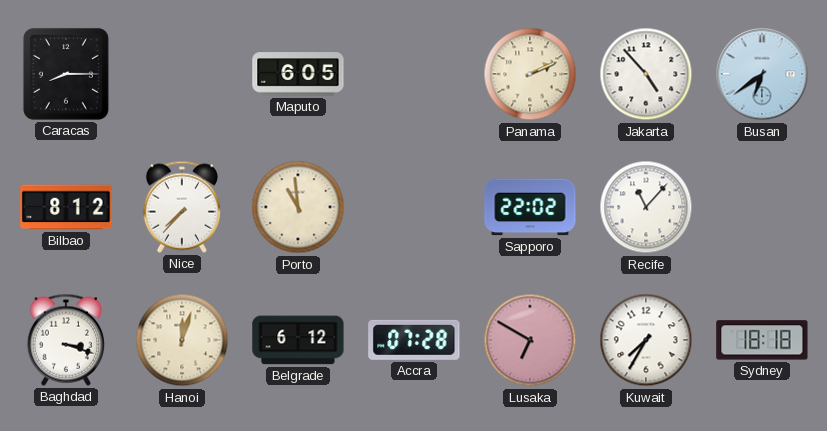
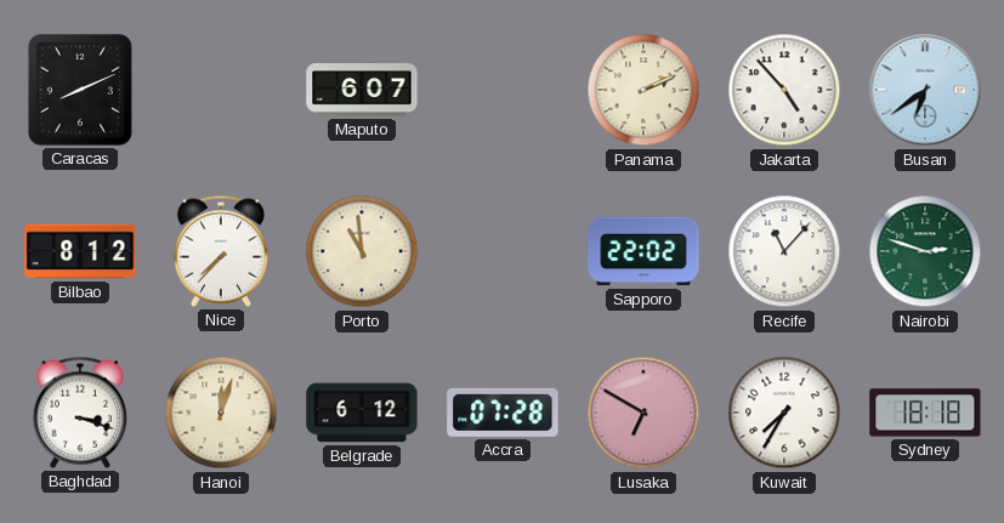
Caracas: 8:15 -> 8:11 (80, 90)
Maputo: 6:05 -> 6:07 (362, 90)
Nairobi: none -> 2:48 (925, 251)
